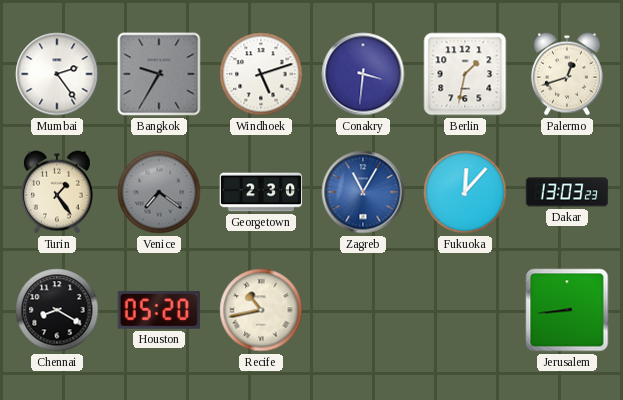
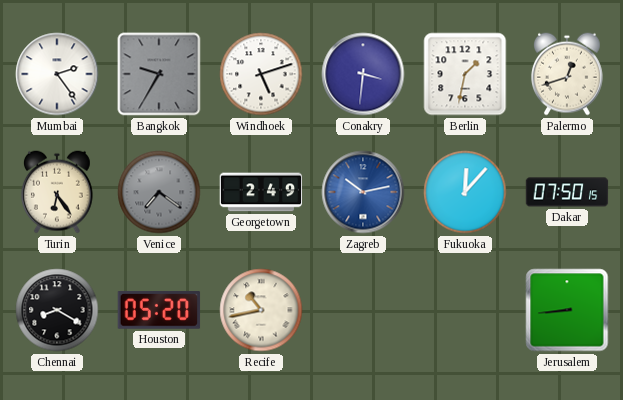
Turin: 1:24 -> 6:24 (57, 192)
Georgetown: 2:30 -> 2:49 (261, 192)
Zagreb: 11:05 -> 10:13 (363, 192)
Dakar: 13:03 -> 07:50 (567, 192)
